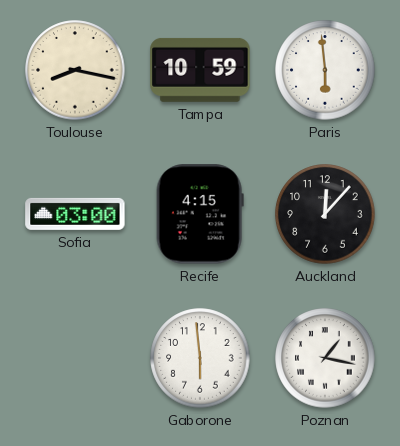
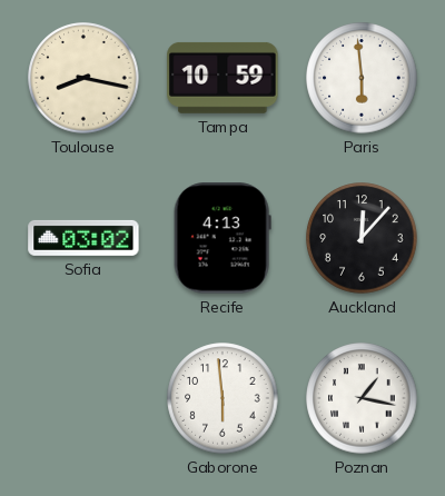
Sofia: 03:00 -> 03:02 (83, 238)
Recife: 4:15 -> 4:13 (222, 238)
